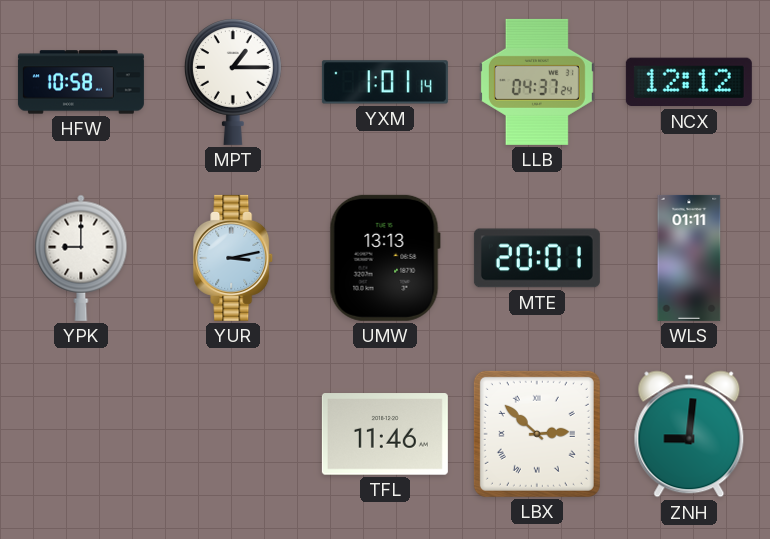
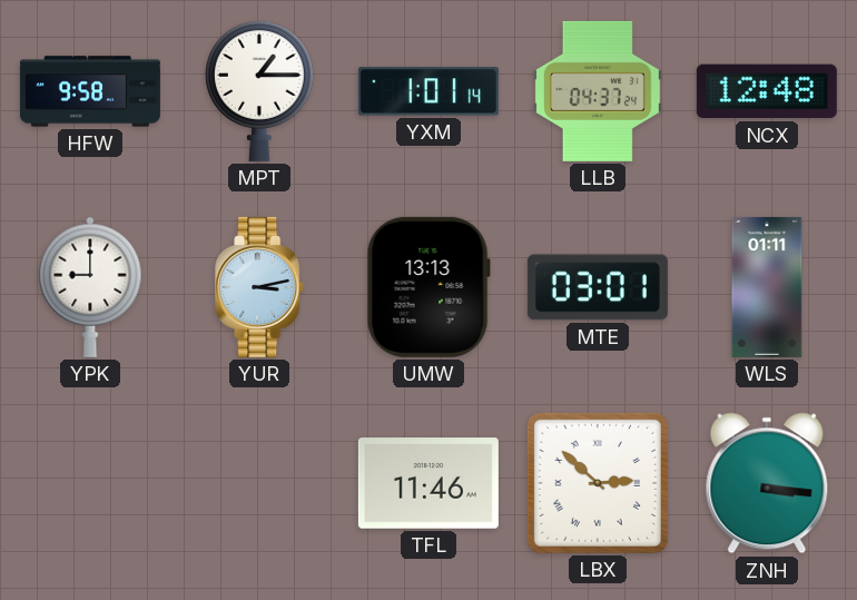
HFW: 10:58 -> 9:58 (90, 91)
NCX: 12:12 -> 12:48 (767, 91)
MTE: 20:01 -> 03:01 (598, 287)
ZNH: 9:01 -> 3:16 (767, 483)
